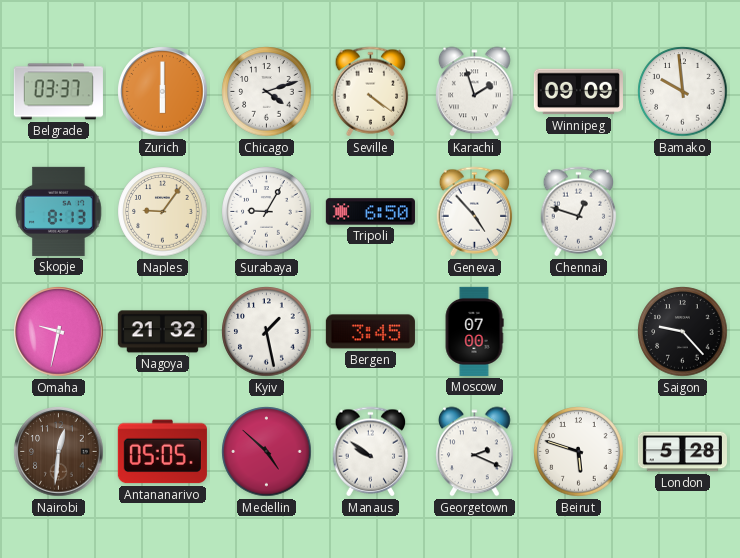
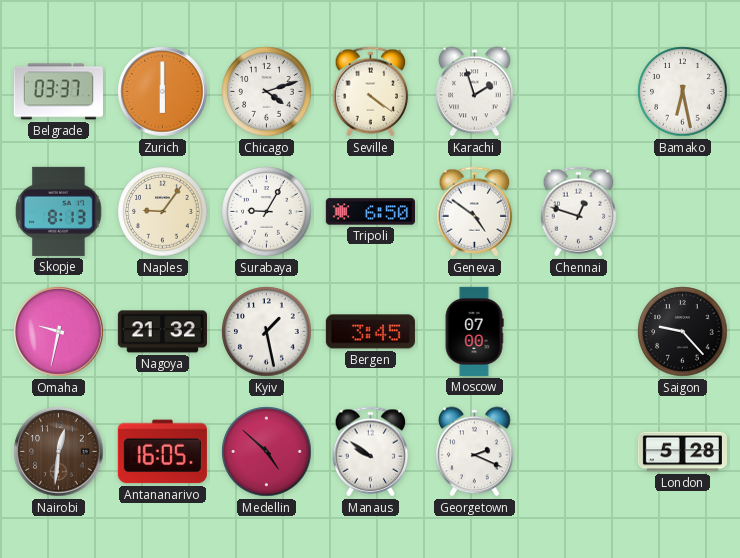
Winnipeg: 09:09 -> none (578, 92)
Bamako: 9:59 -> 6:28 (683, 92)
Geneva: 4:53 -> 4:51 (475, 212)
Antananarivo: 05:05 -> 16:05 (162, 452)
Beirut: 5:48 -> none (579, 452)
